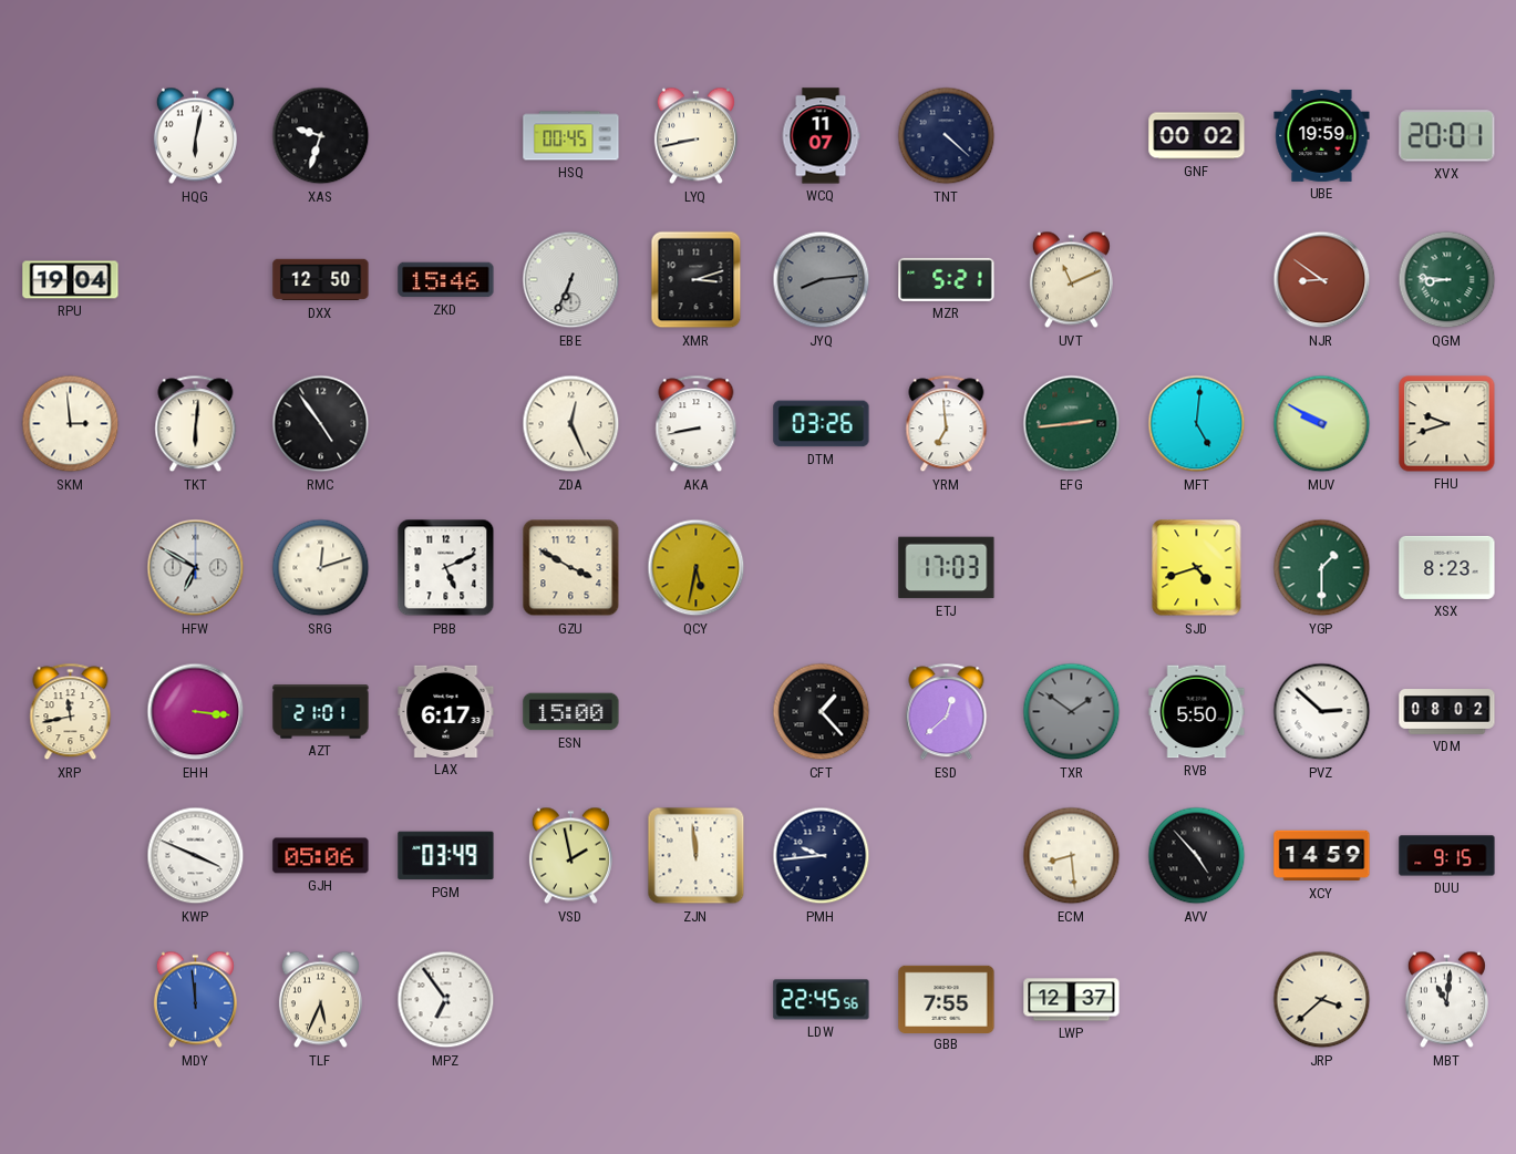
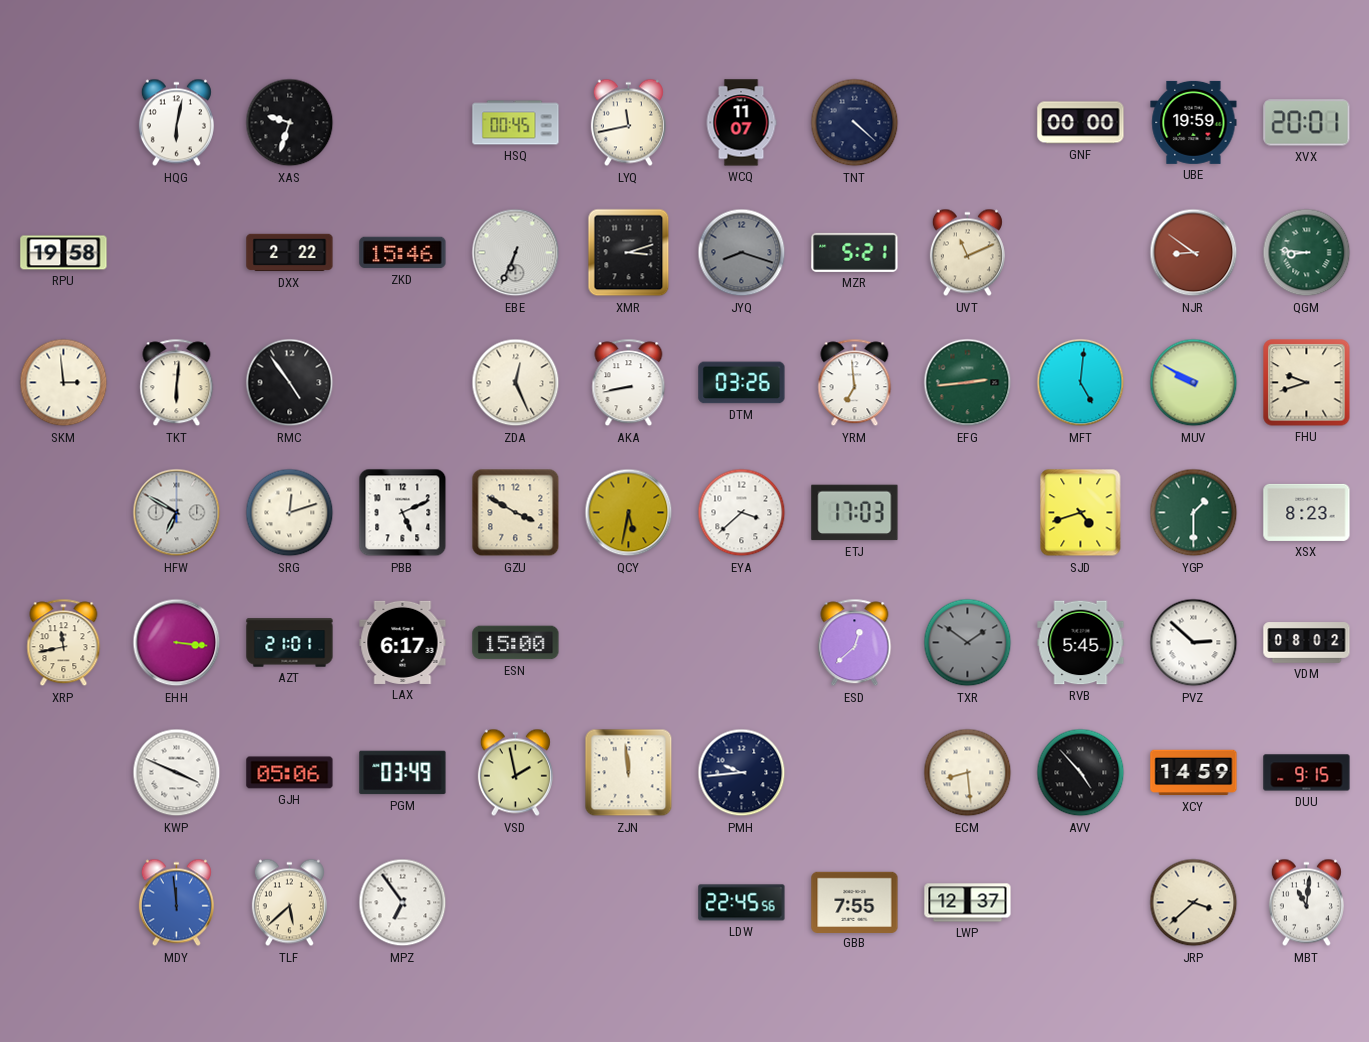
LYQ: 8:43 -> 11:43 (628, 123)
GNF: 00:02 -> 00:00 (1081, 123)
RPU: 19:04 -> 19:58 (64, 253)
DXX: 12:50 -> 2:22 (290, 253)
JYQ: 8:14 -> 8:18 (742, 253)
EYA: none -> 3:38 (742, 513)
CFT: 1:23 -> none (822, 712)
RVB: 5:50 -> 5:45 (1081, 643)
TLF: 5:34 -> 5:38 (289, 903)
